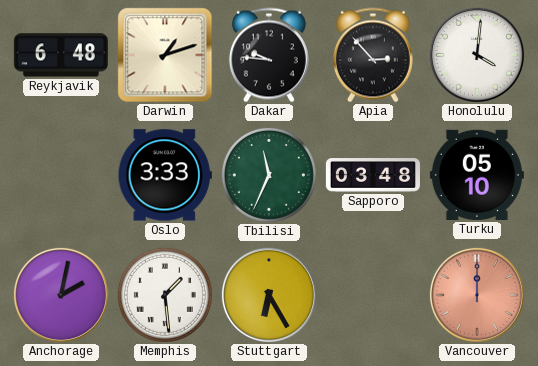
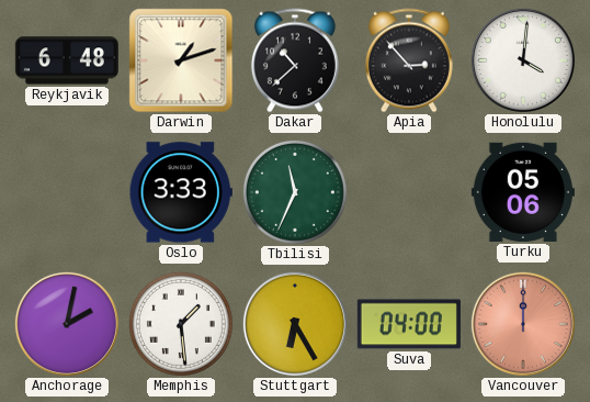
Dakar: 9:46 -> 10:38 (295, 60)
Sapporo: 03:48 -> none (373, 175)
Turku: 05:10 -> 05:06 (523, 192)
Suva: none -> 04:00 (409, 324)
